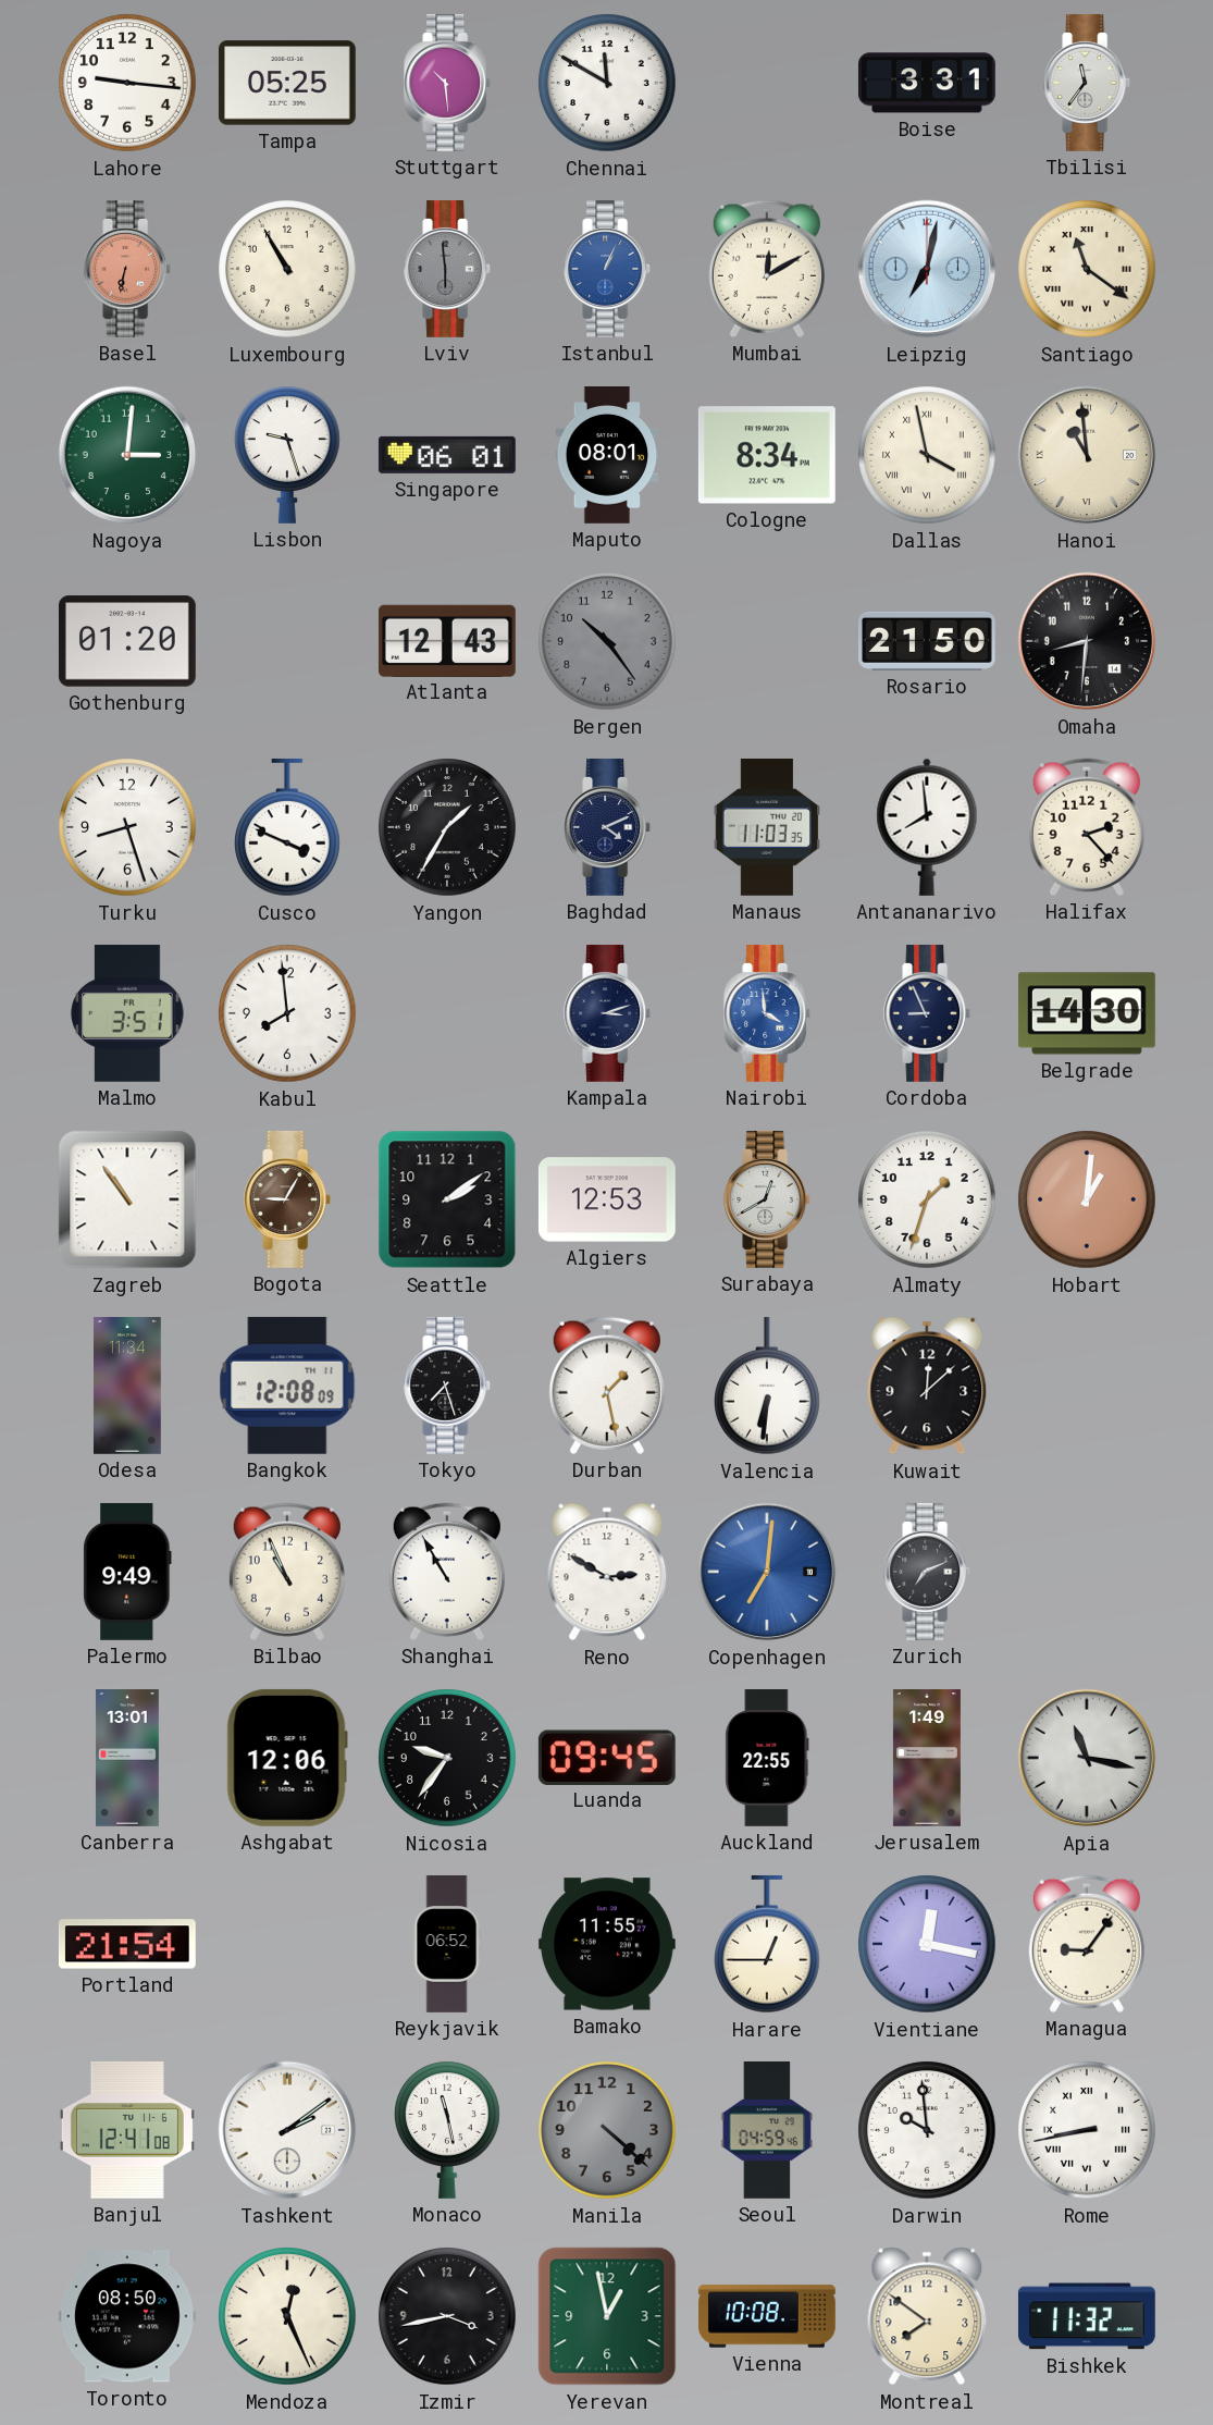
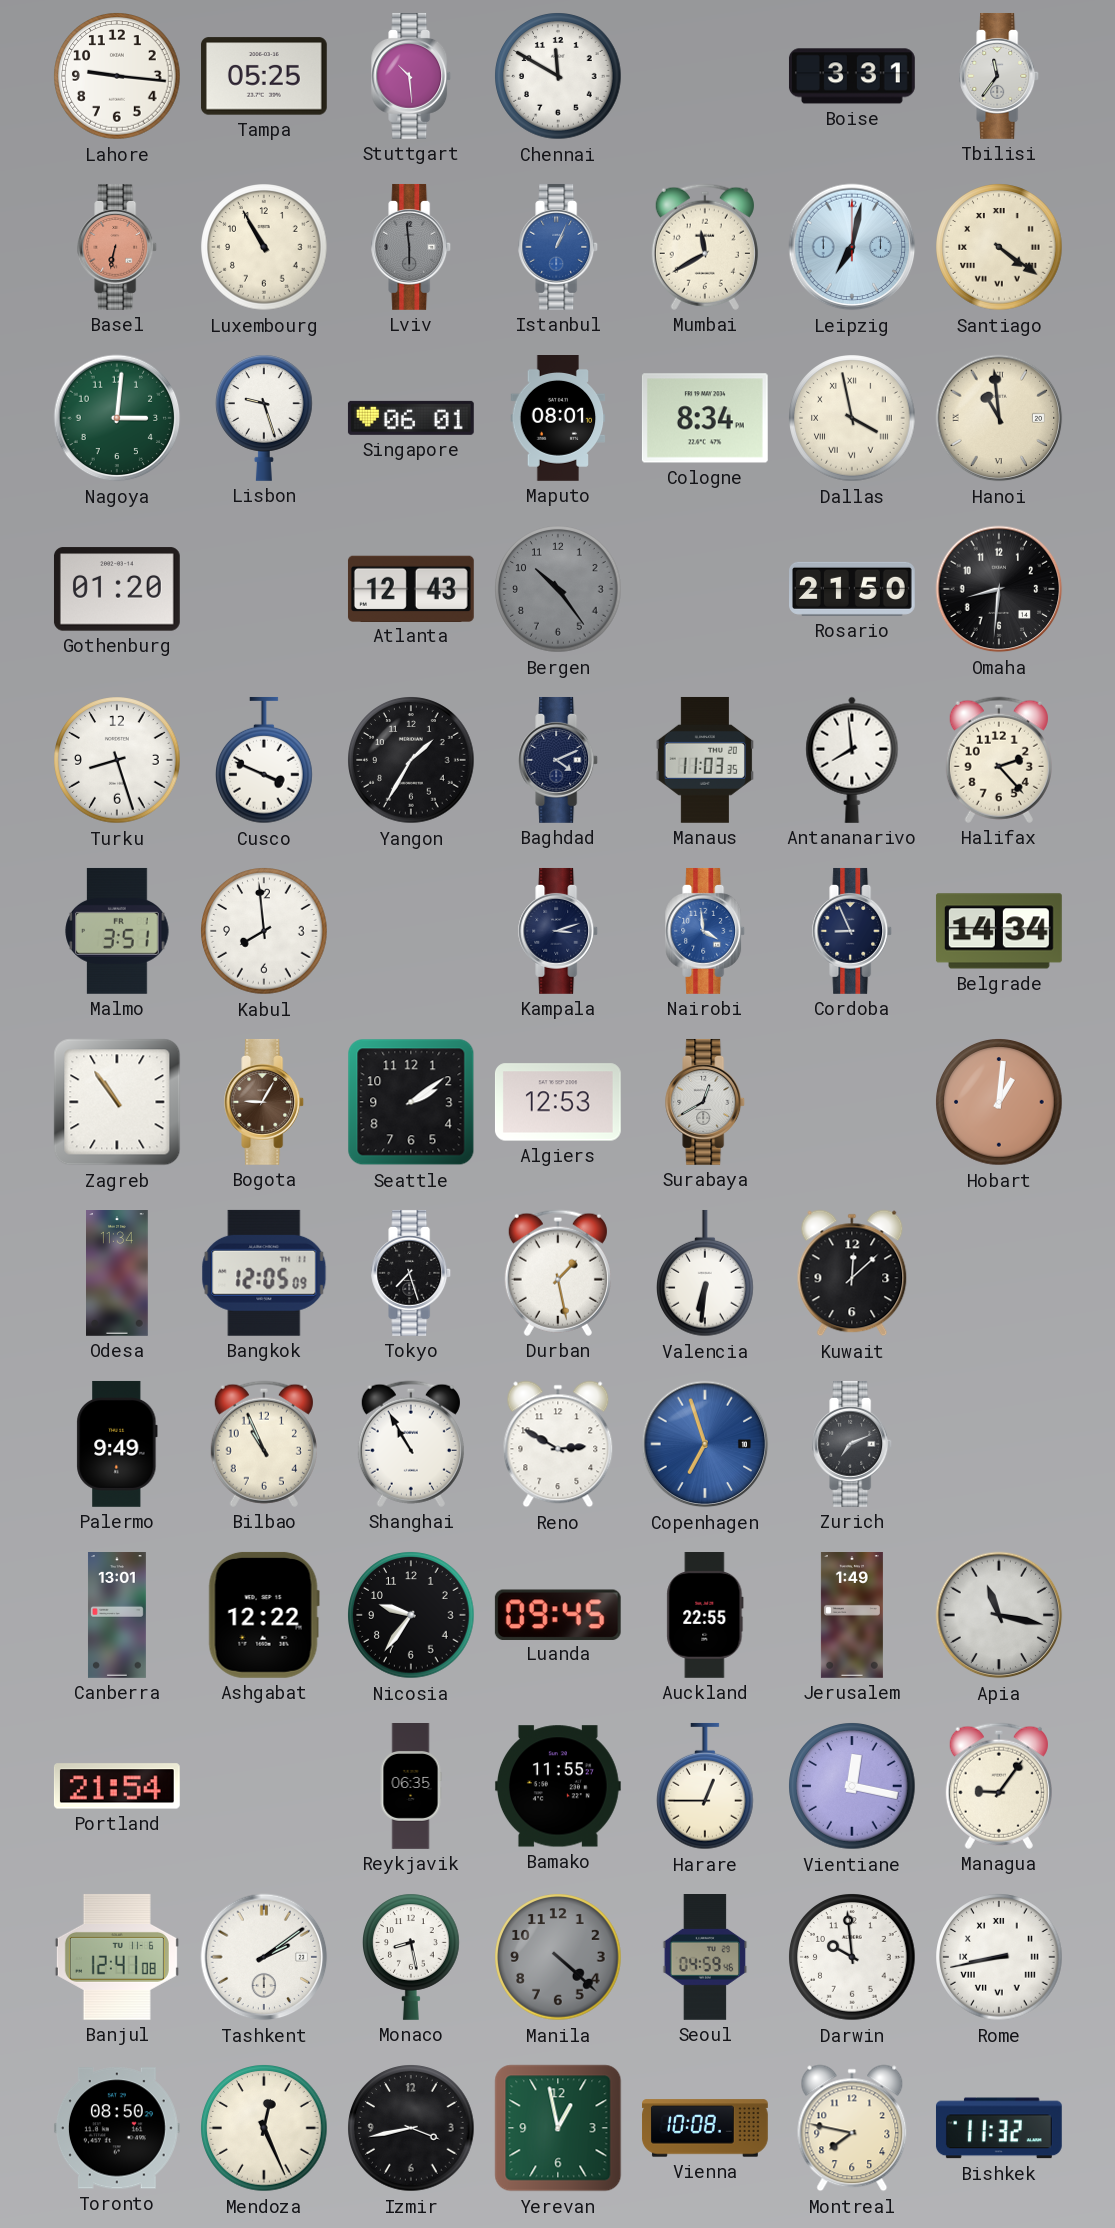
Mumbai: 12:10 -> 11:40 (705, 247)
Santiago: 11:21 -> 4:21 (999, 247)
Belgrade: 14:30 -> 14:34 (999, 931)
Almaty: 1:33 -> none (927, 1199)
Bangkok: 12:08 -> 12:05 (264, 1273)
Copenhagen: 7:01 -> 6:57 (705, 1444)
Ashgabat: 12:06 -> 12:22 (264, 1615)
Reykjavik: 06:52 -> 06:35 (411, 1786)
Monaco: 11:28 -> 8:28 (412, 1957)
Montreal: 7:51 -> 7:47 (852, 2128)
